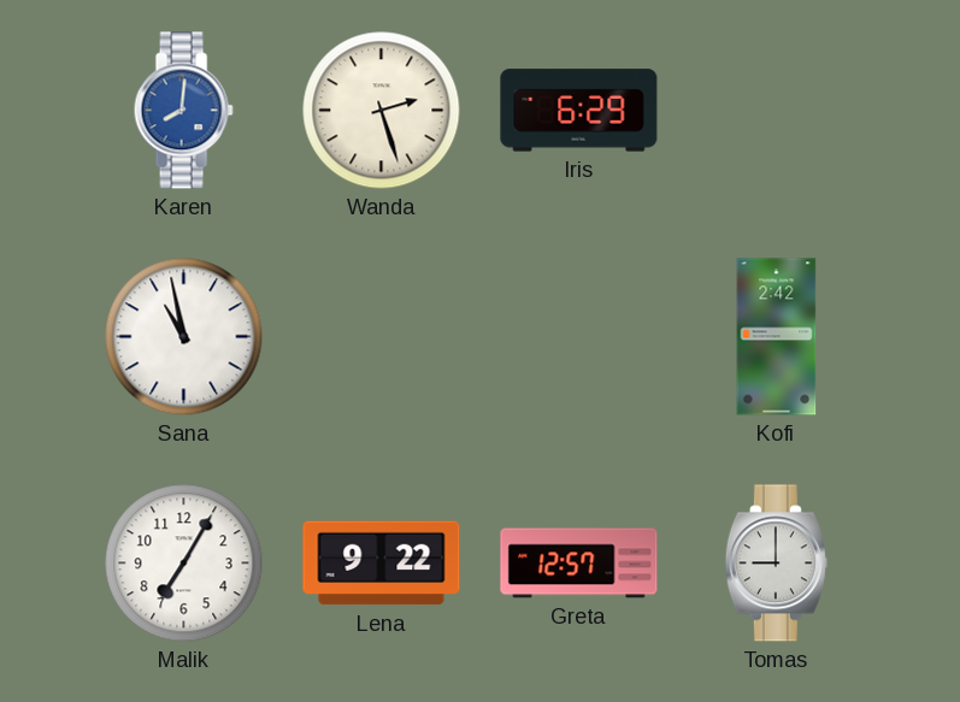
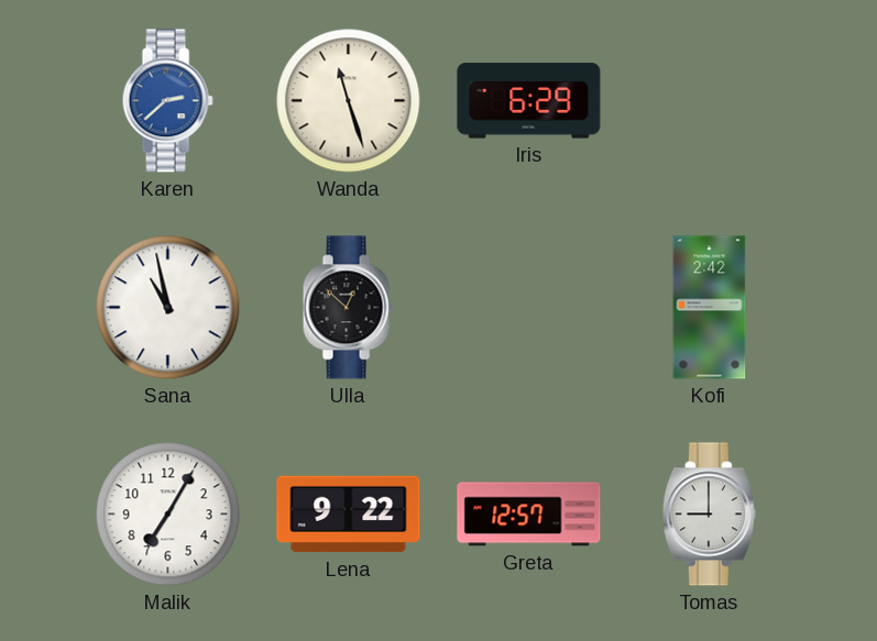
Karen: 8:01 -> 2:38 (167, 101)
Wanda: 2:27 -> 11:27 (349, 101)
Ulla: none -> 12:52 (348, 308)
